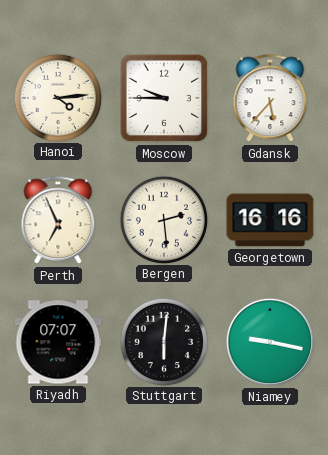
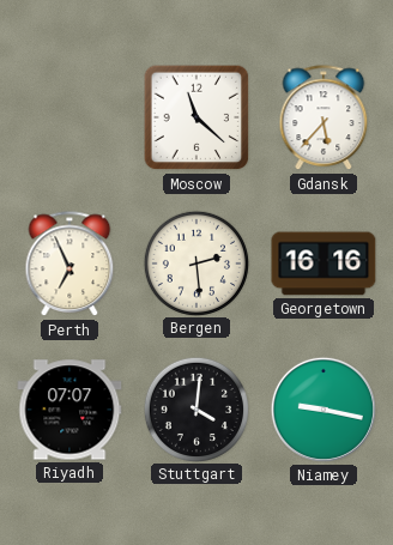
Hanoi: 4:14 -> none (57, 97)
Moscow: 9:45 -> 11:22 (196, 117)
Stuttgart: 6:01 -> 4:01 (195, 408)
